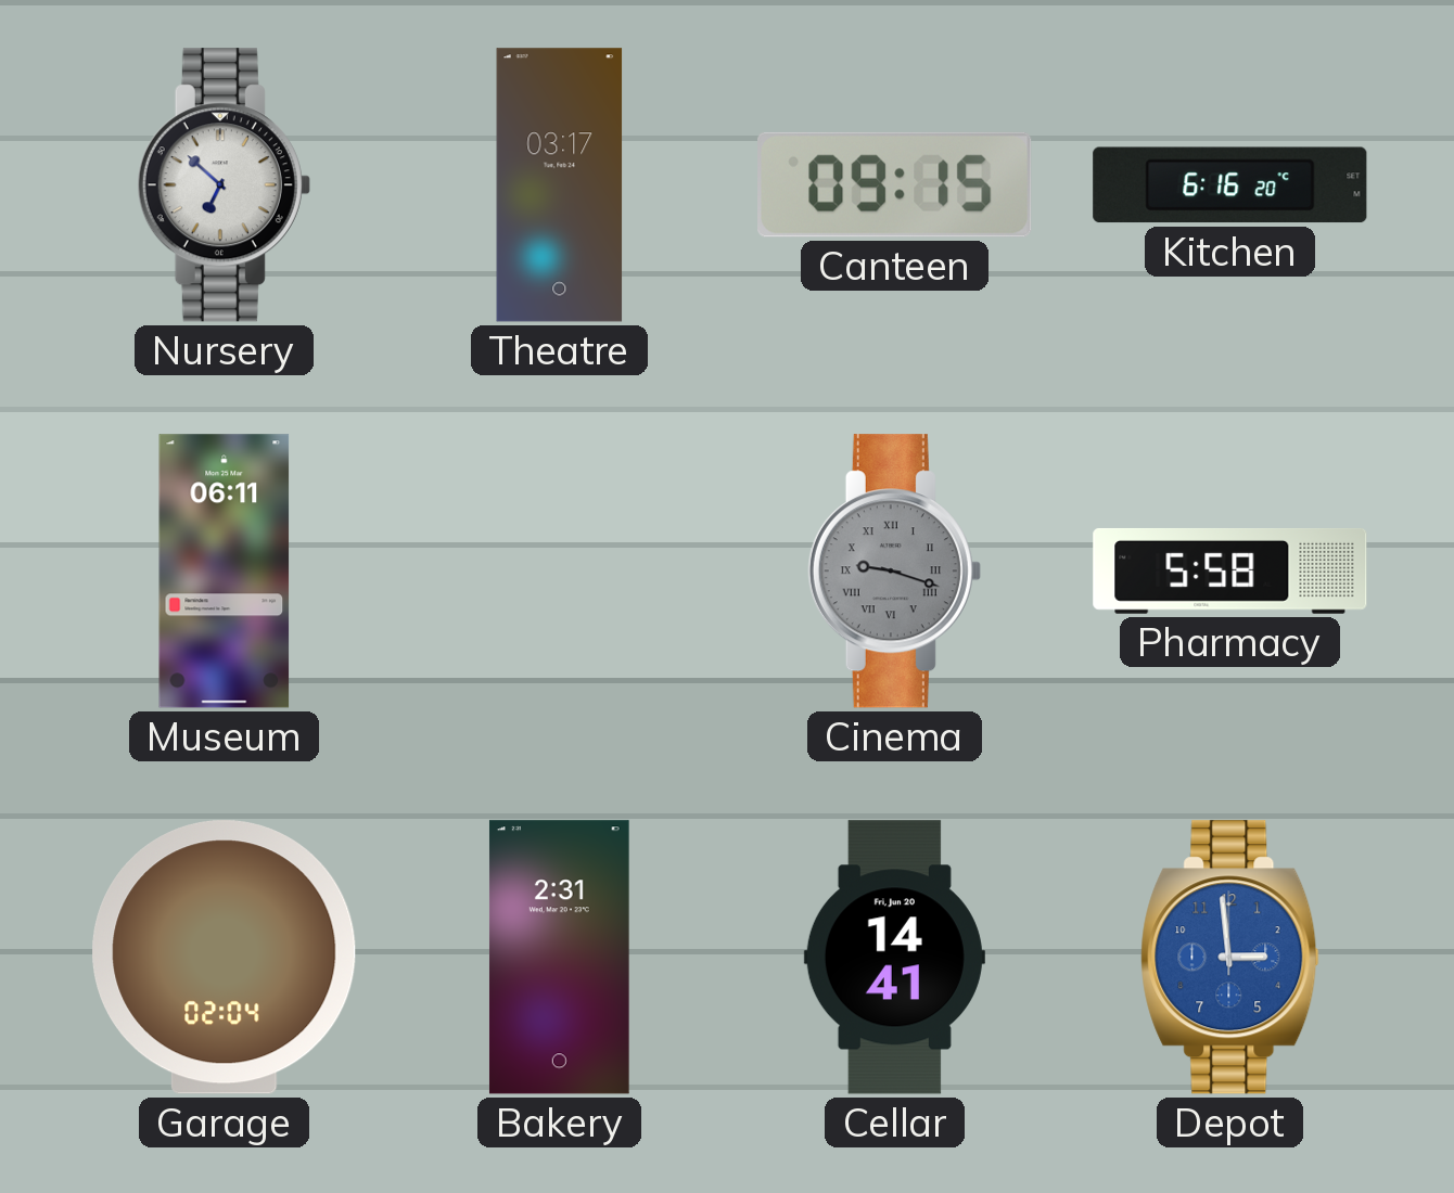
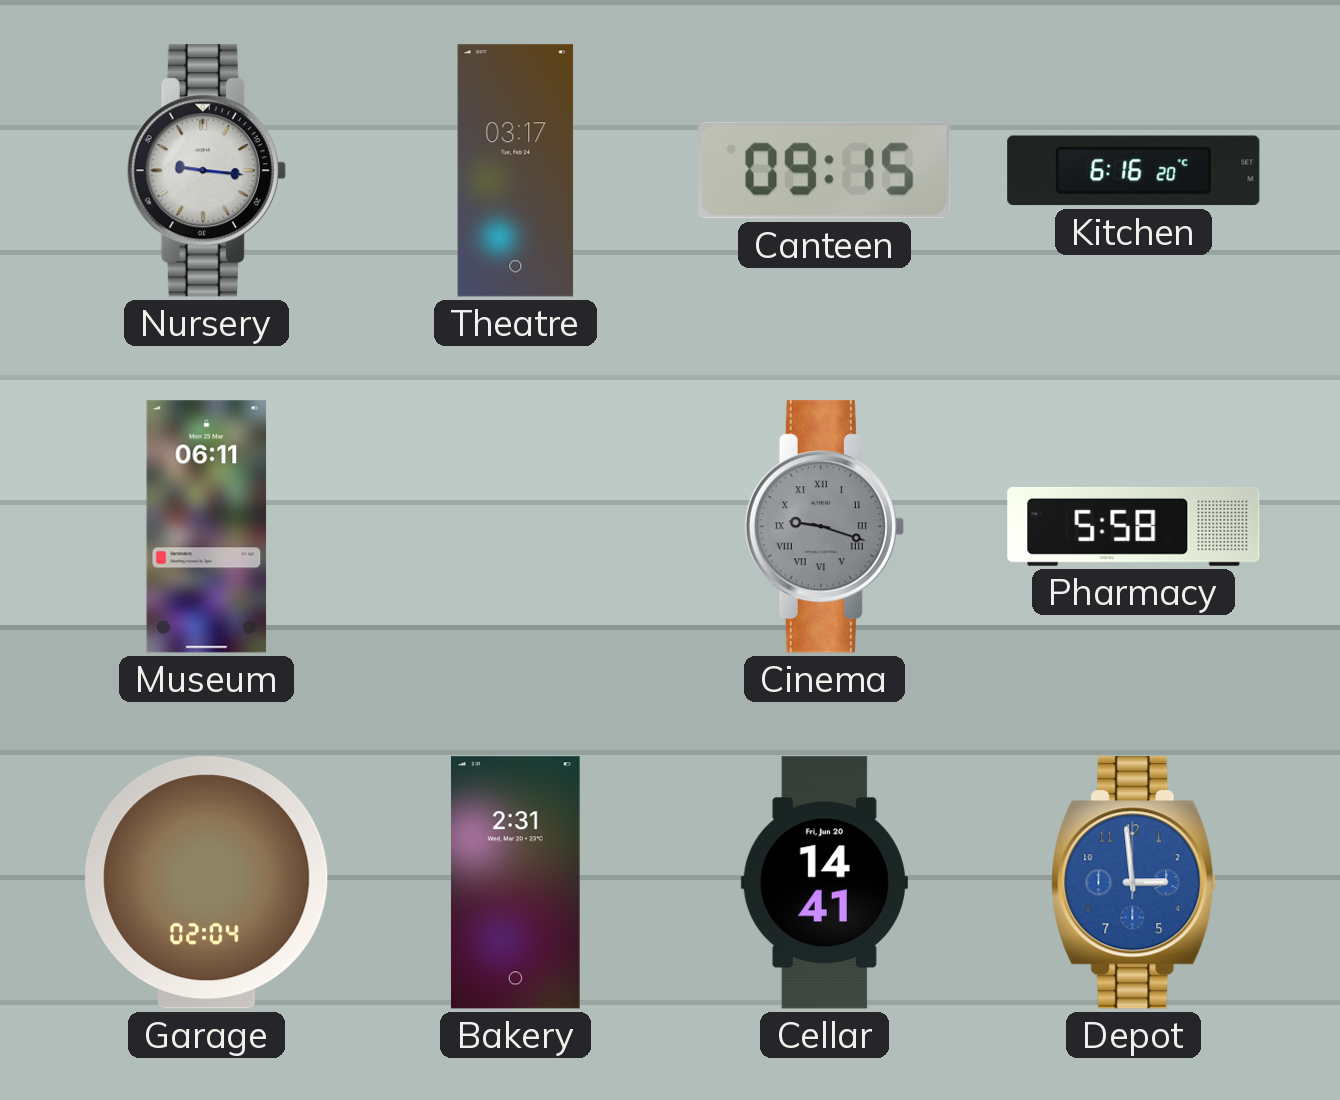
Nursery: 6:52 -> 9:16 (206, 171)
